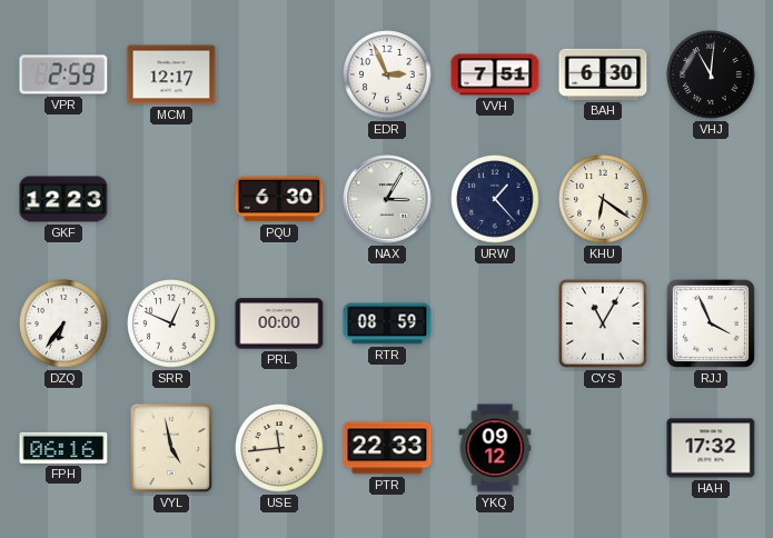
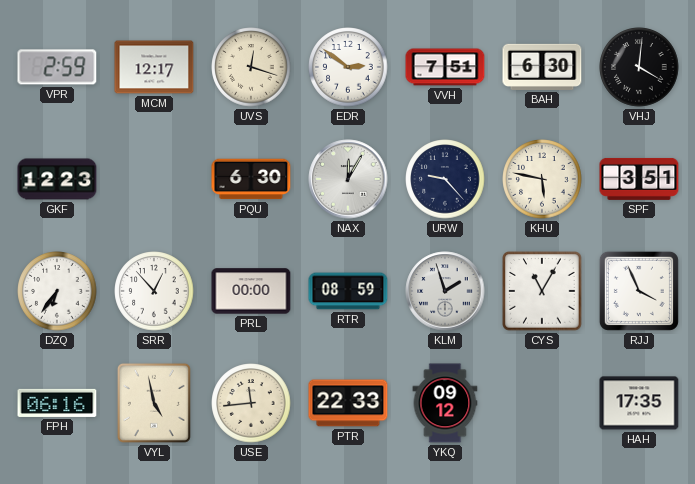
UVS: none -> 12:18 (251, 67)
EDR: 2:56 -> 2:51 (348, 67)
VHJ: 11:01 -> 4:01 (639, 67)
NAX: 3:05 -> 12:05 (348, 179)
URW: 1:23 -> 9:23 (445, 179)
KHU: 6:21 -> 5:47 (542, 179)
SPF: none -> 3:51 (639, 179)
SRR: 12:49 -> 12:53 (154, 291)
KLM: none -> 1:57 (445, 291)
HAH: 17:32 -> 17:35 (639, 403)
